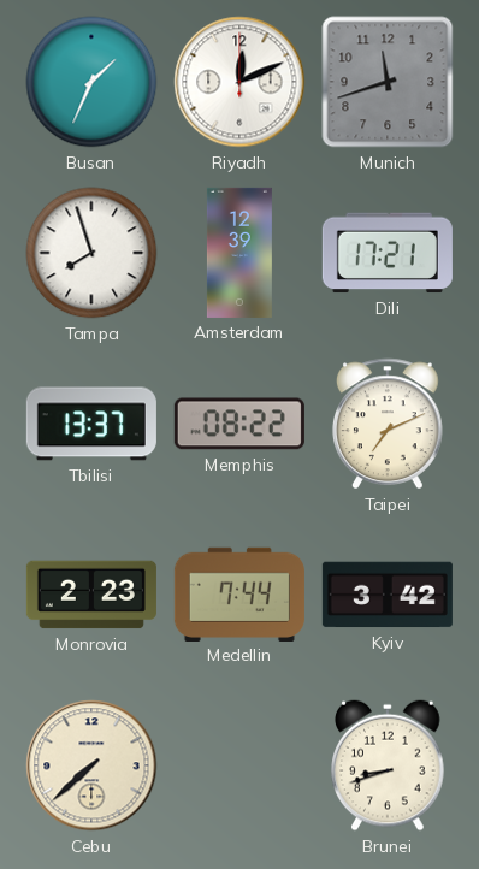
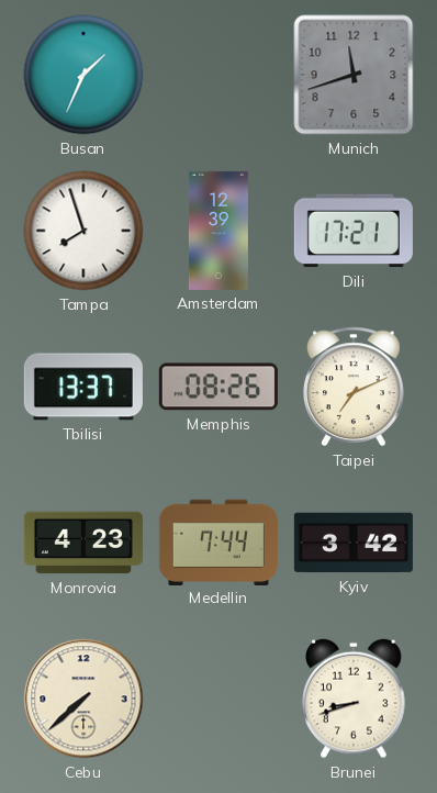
Riyadh: 12:11 -> none (239, 82)
Memphis: 08:22 -> 08:26 (218, 387)
Monrovia: 2:23 -> 4:23 (83, 543)
